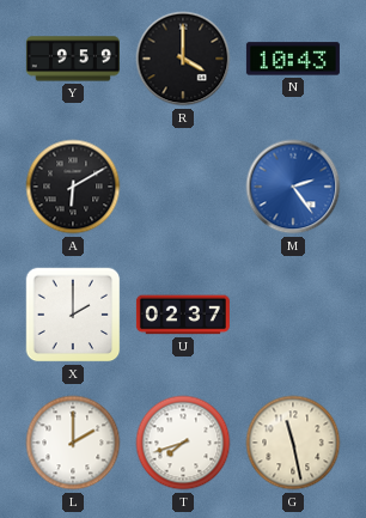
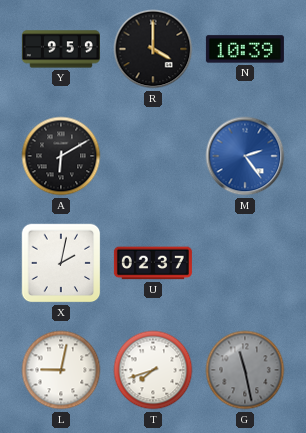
N: 10:43 -> 10:39 (245, 49)
X: 2:00 -> 2:02 (61, 263)
L: 2:00 -> 9:02 (61, 370)
G dial: cream -> grey (245, 370)
